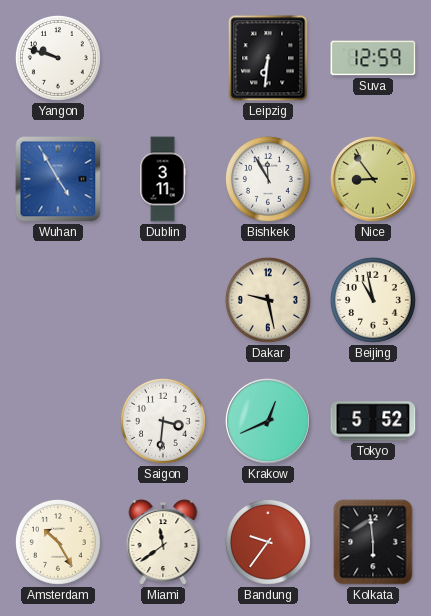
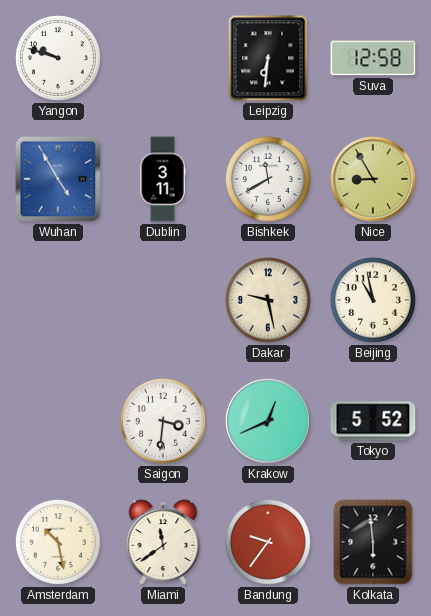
Suva: 12:59 -> 12:58 (373, 58)
Bishkek: 11:55 -> 11:40 (268, 179)
Nice: 8:54 -> 8:55 (374, 180)
Amsterdam: 10:25 -> 10:28 (58, 542)
